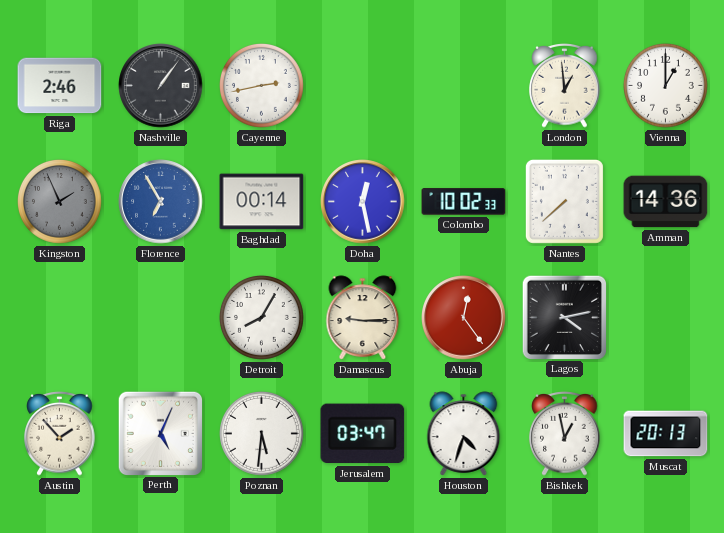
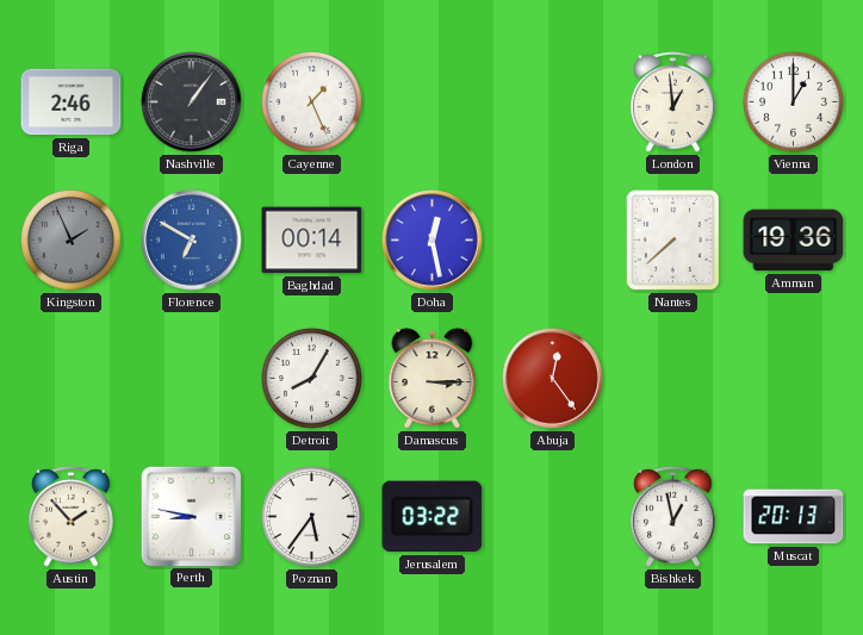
Cayenne: 2:43 -> 1:26 (312, 102)
Florence: 6:55 -> 6:50 (192, 241)
Colombo: 10:02 -> none (464, 202)
Amman: 14:36 -> 19:36 (794, 241)
Damascus: 9:15 -> 3:15 (433, 379)
Lagos: 4:13 -> none (564, 317)
Perth: 5:04 -> 8:47 (191, 516)
Poznan: 5:31 -> 5:36 (312, 517)
Jerusalem: 03:47 -> 03:22 (433, 517)
Houston: 4:33 -> none (464, 434)
